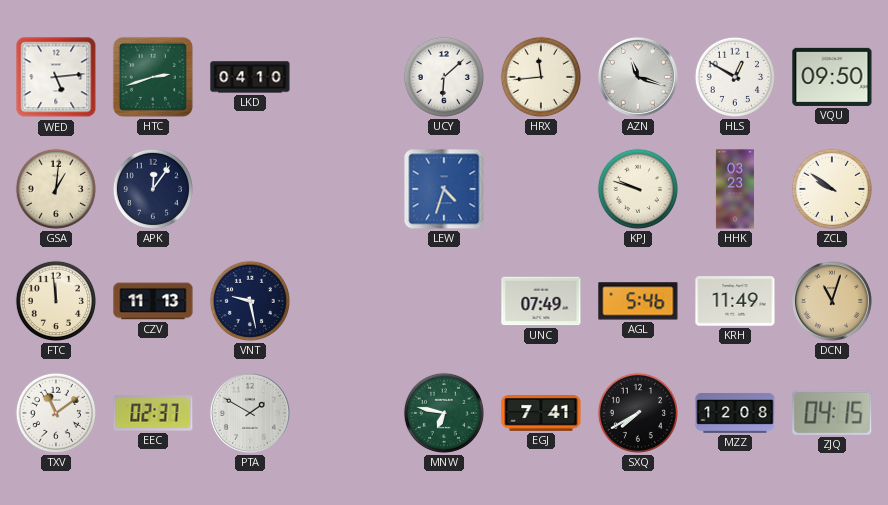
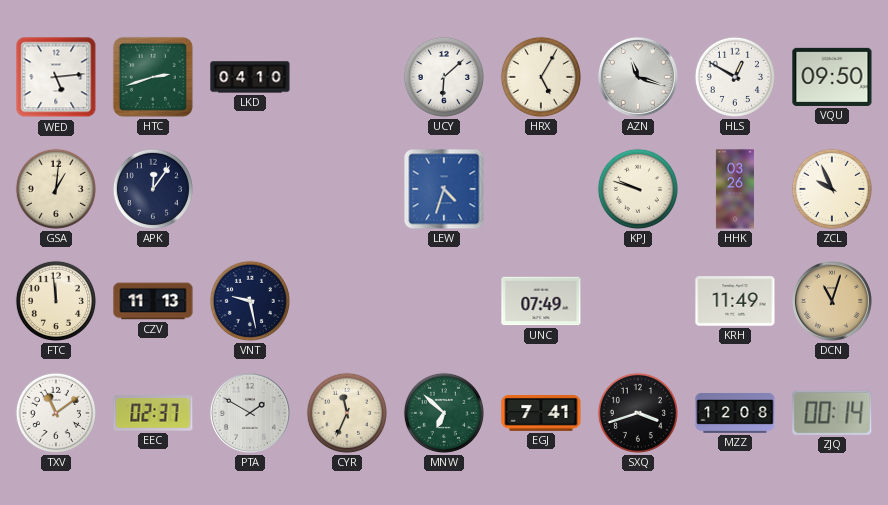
HRX: 11:44 -> 5:05 (541, 77)
HHK: 03:23 -> 03:26 (735, 189)
ZCL: 9:51 -> 9:56 (832, 189)
AGL: 5:46 -> none (638, 301)
CYR: none -> 11:34 (347, 413)
MNW: 6:47 -> 6:52 (444, 413)
SXQ: 7:40 -> 3:42 (638, 413)
ZJQ: 04:15 -> 00:14 (832, 413)
